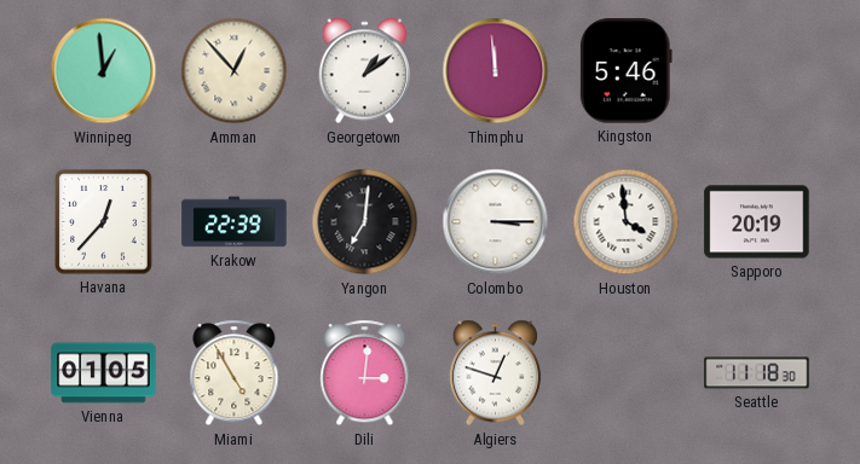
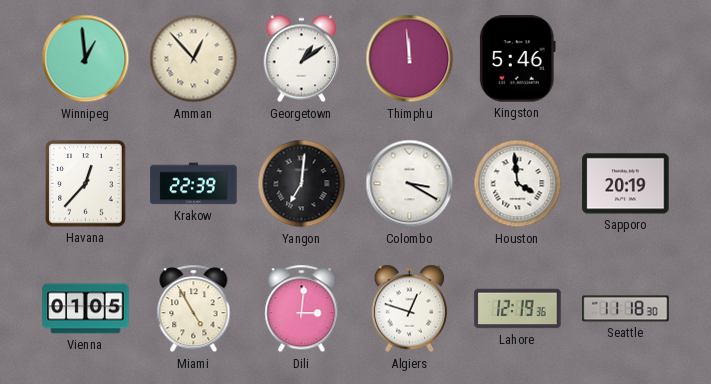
Colombo: 3:15 -> 3:20 (410, 184)
Lahore: none -> 12:19 (518, 309)
